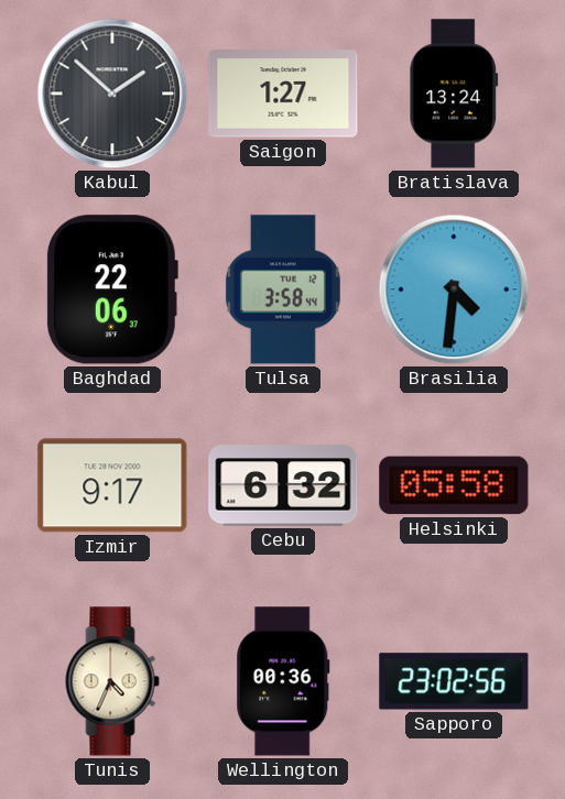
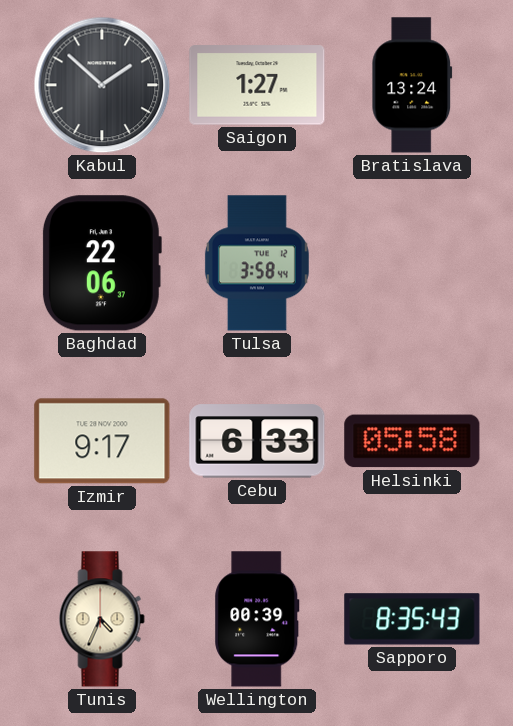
Brasilia: 4:31 -> none (454, 289)
Cebu: 6:32 -> 6:33 (257, 441)
Wellington: 00:36 -> 00:39 (257, 619)
Sapporo: 23:02 -> 8:35 (412, 619)
